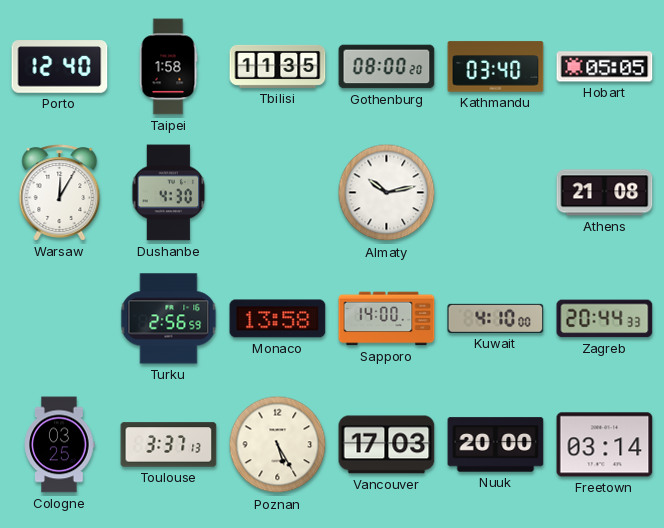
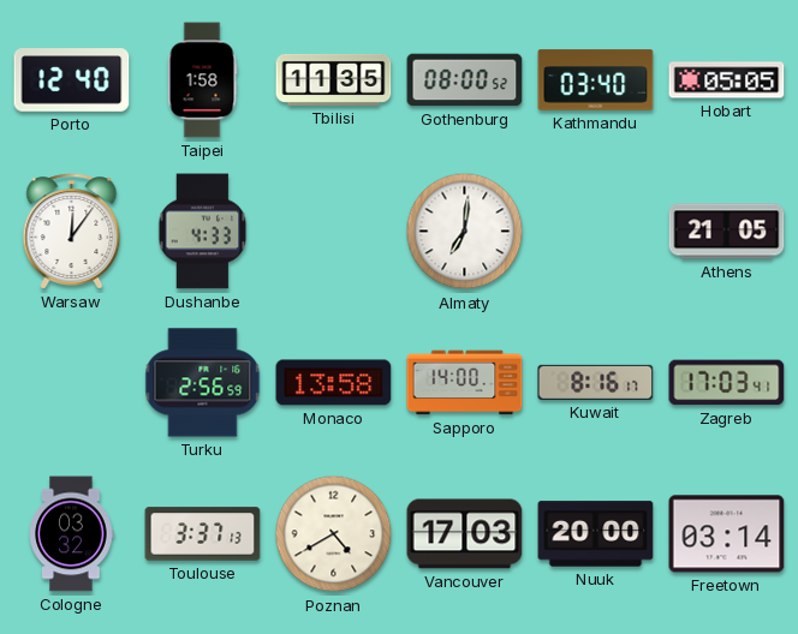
Gothenburg: 08:00:20 -> 08:00:52 (465, 80)
Warsaw: 12:05 -> 12:06 (72, 232)
Dushanbe: 4:30 -> 4:33 (203, 232)
Almaty: 10:13 -> 7:01 (465, 232)
Athens: 21:08 -> 21:05 (727, 232)
Kuwait: 4:10 -> 8:16 (596, 382)
Zagreb: 20:44 -> 17:03 (727, 383)
Cologne: 03:25 -> 03:32 (71, 534)
Poznan: 5:25 -> 4:40 (334, 534)
